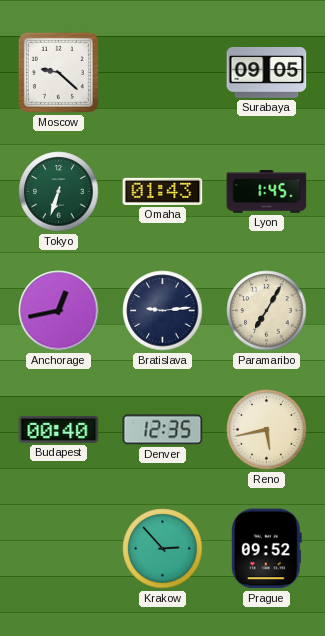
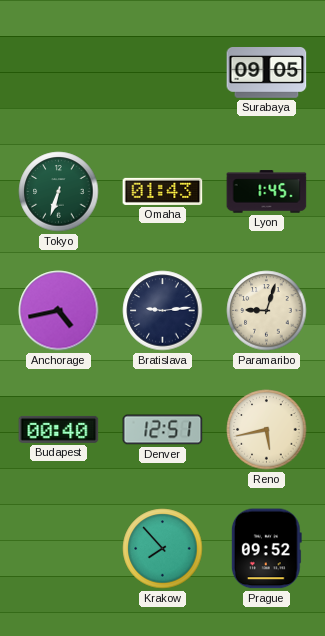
Moscow: 9:22 -> none (58, 72)
Anchorage: 12:43 -> 4:43 (59, 311)
Paramaribo: 7:05 -> 9:03 (267, 311)
Denver: 12:35 -> 12:51 (163, 430)
Krakow: 2:53 -> 7:53 (163, 549)
